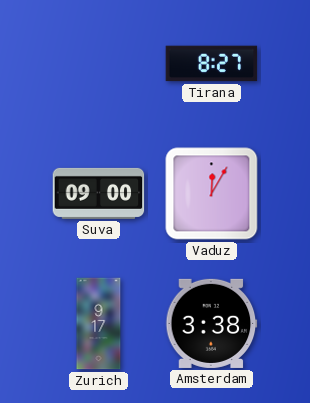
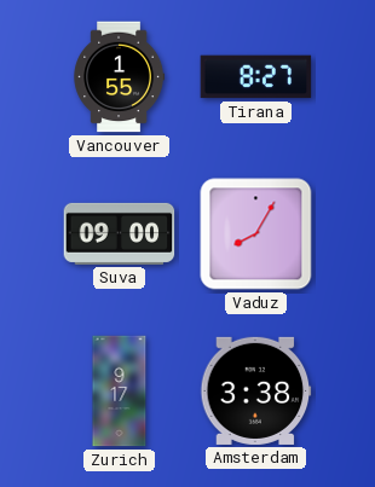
Vancouver: none -> 1:55 (120, 77)
Vaduz: 12:05 -> 8:05 (256, 234)
